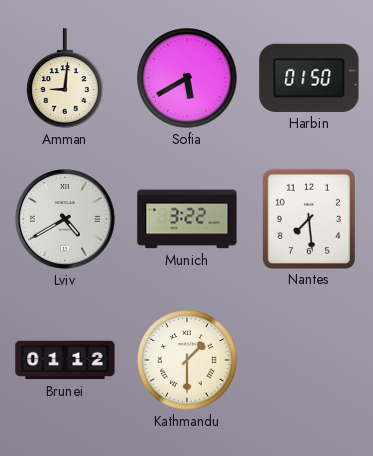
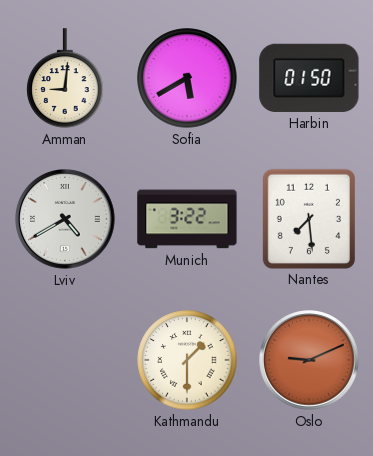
Brunei: 01:12 -> none (65, 360)
Oslo: none -> 9:11 (310, 361)
